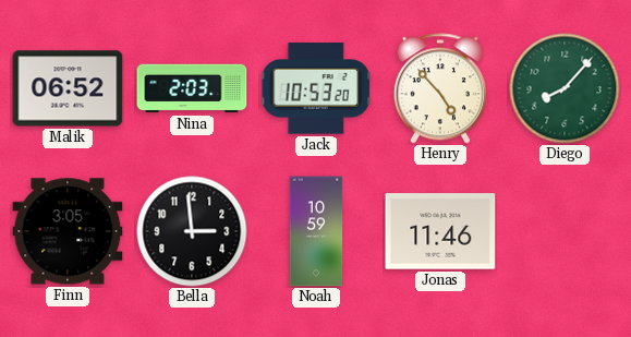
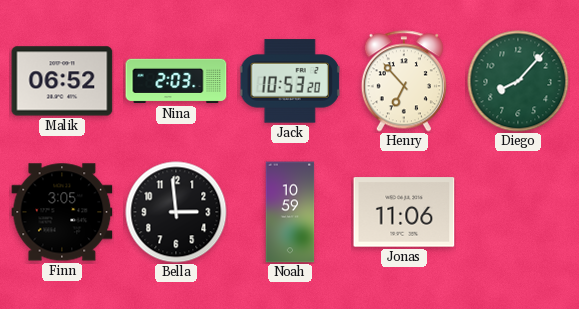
Henry: 4:53 -> 6:53 (404, 81)
Jonas: 11:46 -> 11:06 (404, 212)
